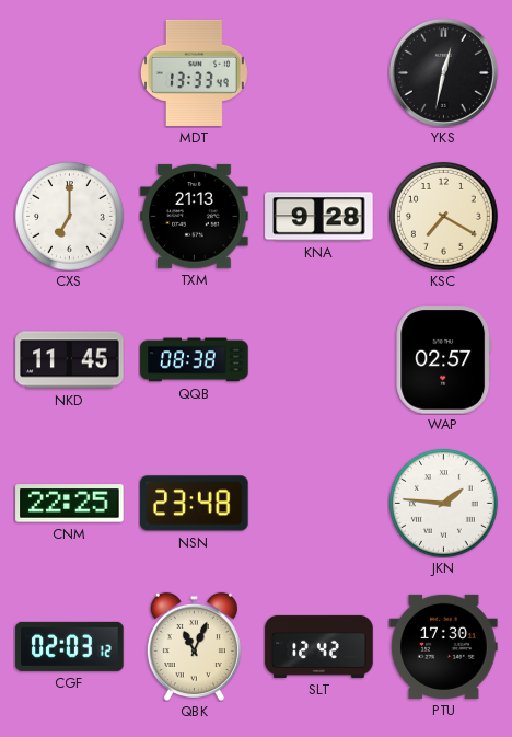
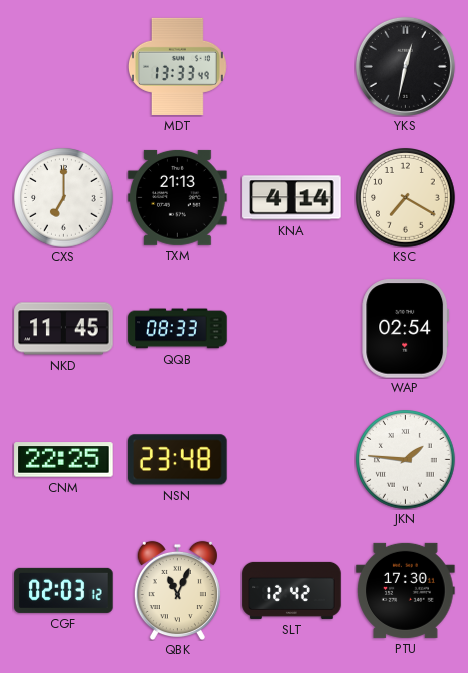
KNA: 9:28 -> 4:14 (292, 198)
QQB: 08:38 -> 08:33 (178, 329)
WAP: 02:57 -> 02:54 (406, 329)
